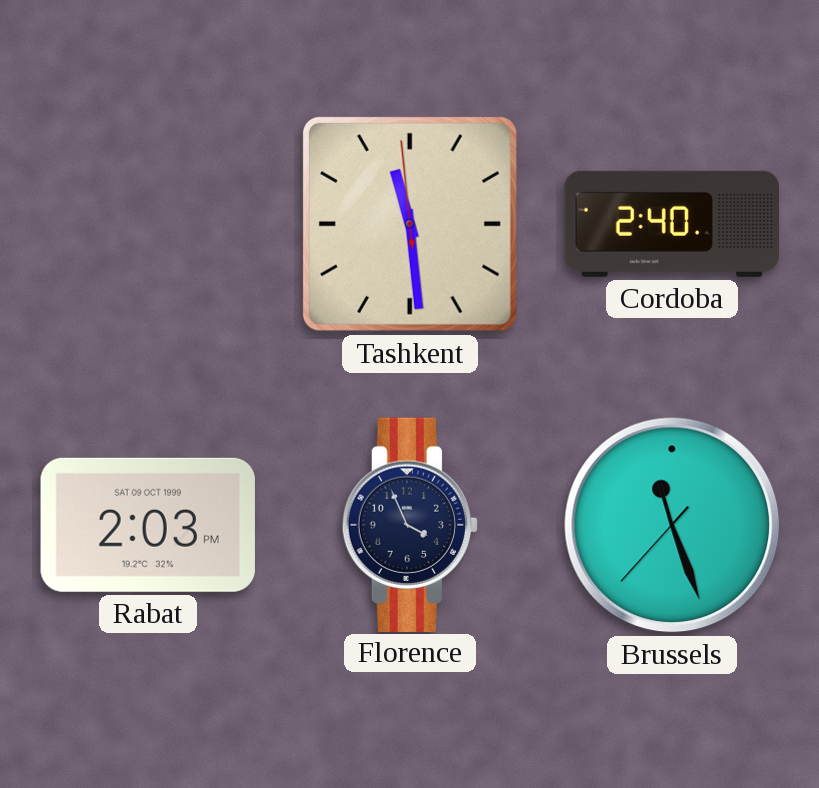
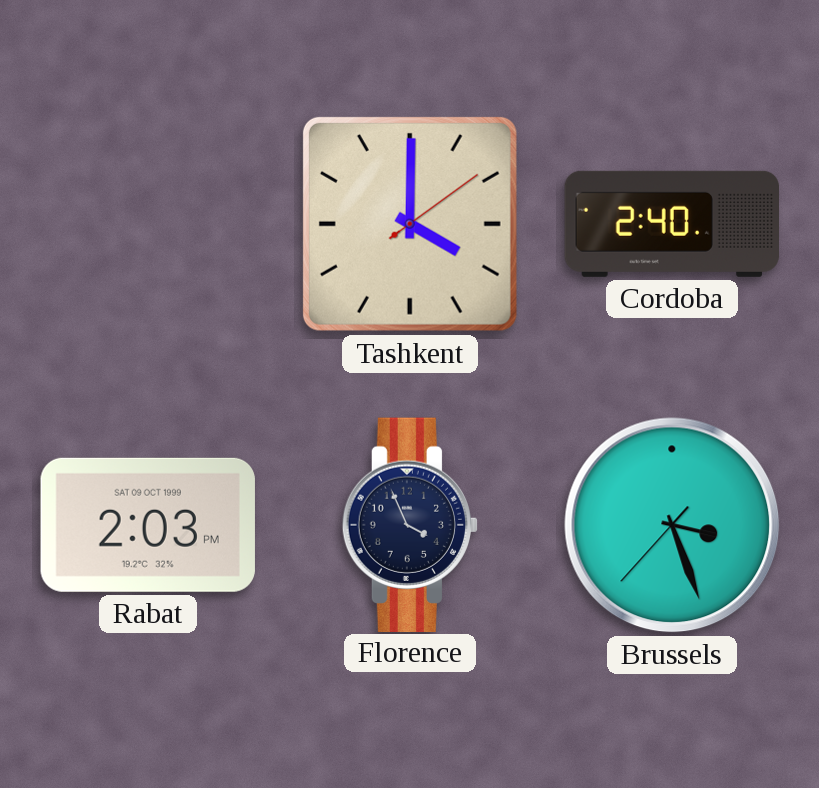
Tashkent: 11:28 -> 4:00 (410, 224)
Brussels: 11:26 -> 3:26 (672, 525)
